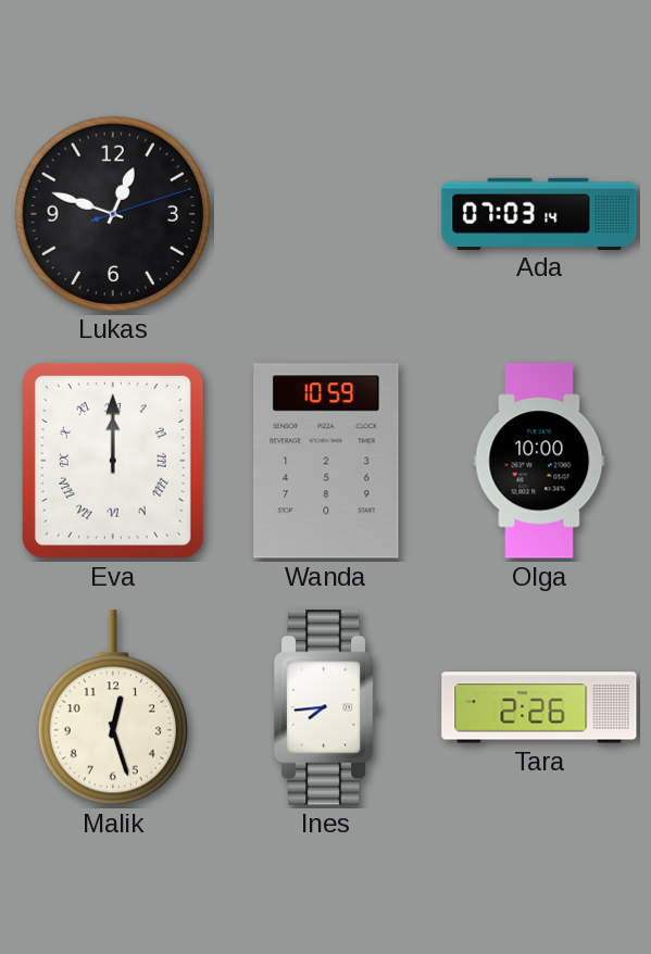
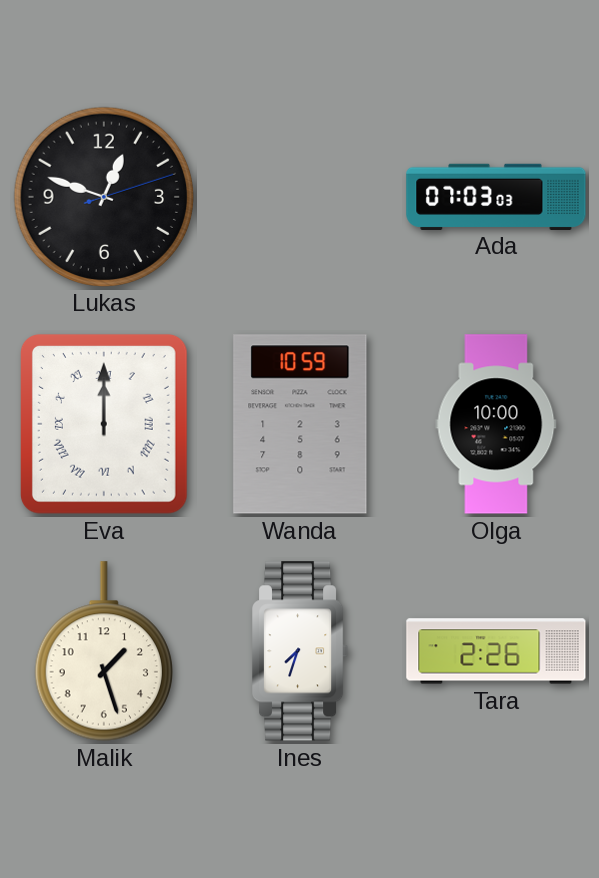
Ada: 07:03:14 -> 07:03:03 (496, 196)
Malik: 12:27 -> 1:27 (104, 651)
Ines: 7:44 -> 7:33 (300, 651)
